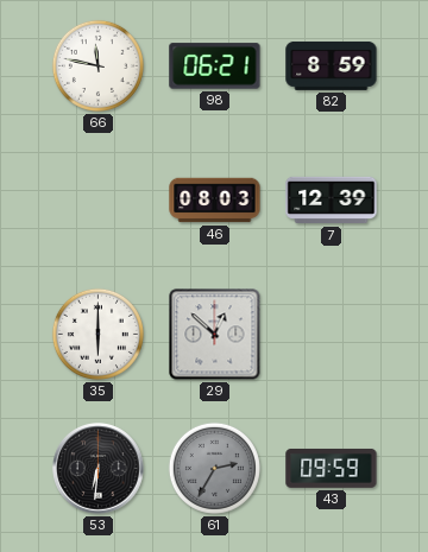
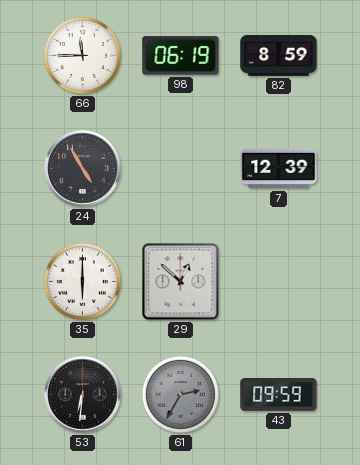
66: 11:47 -> 11:45 (82, 55)
98: 06:21 -> 06:19 (181, 56)
24: none -> 4:55 (83, 169)
46: 08:03 -> none (215, 201)
